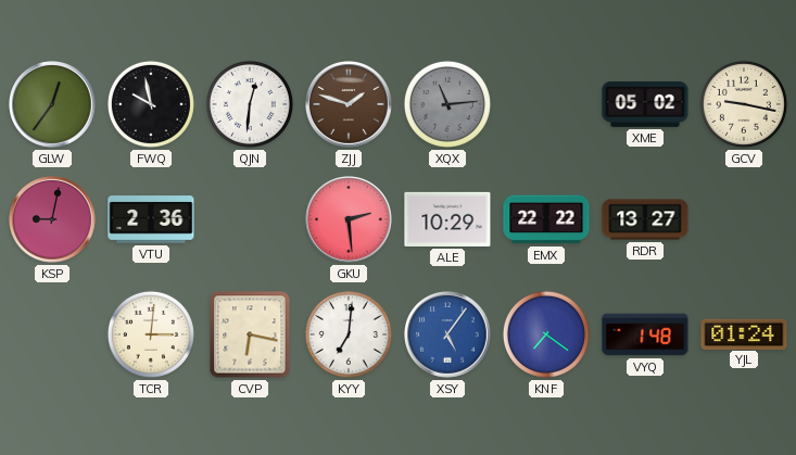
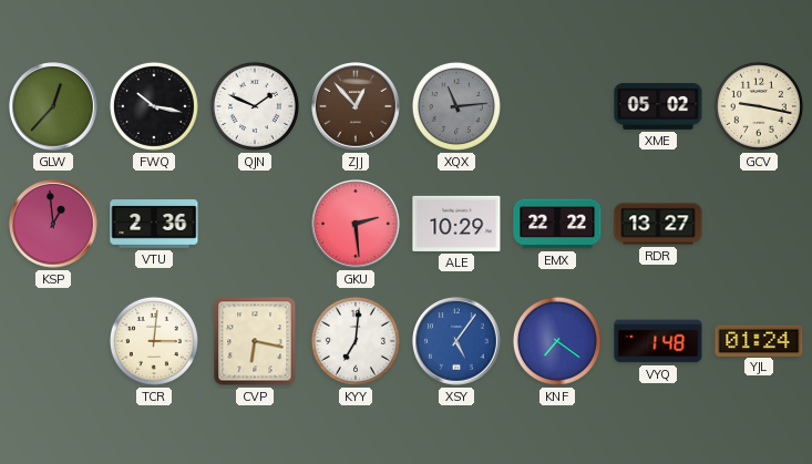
GLW: 12:36 -> 12:37 (54, 107)
FWQ: 9:58 -> 10:17 (154, 106)
QJN: 12:31 -> 1:49 (255, 106)
ZJJ: 1:48 -> 12:53 (357, 107)
KSP: 9:02 -> 12:59 (54, 225)
